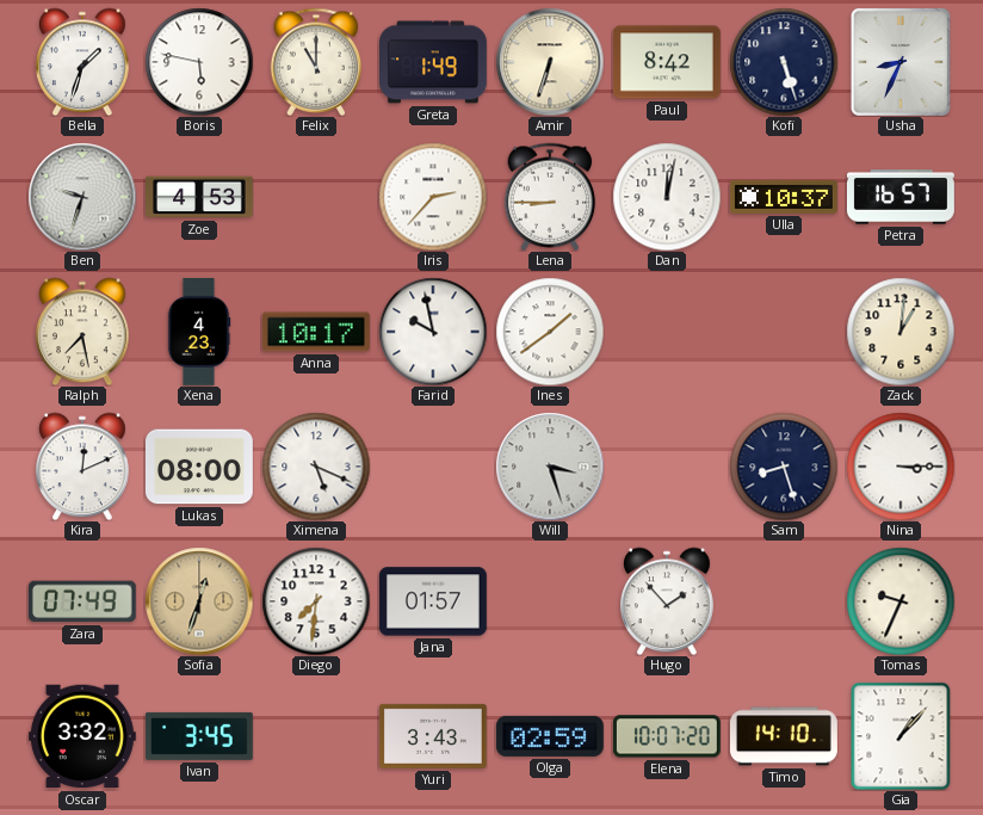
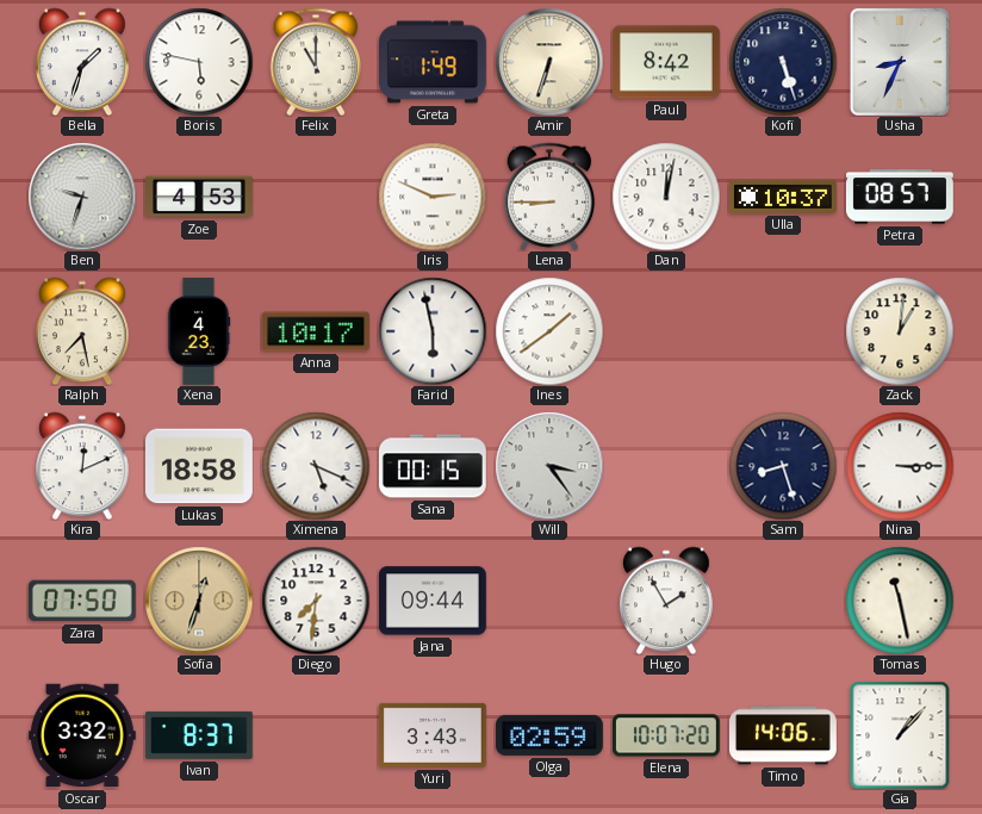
Iris: 2:37 -> 2:49 (433, 197)
Petra: 16:57 -> 08:57 (900, 197)
Farid: 9:58 -> 5:58 (433, 331)
Lukas: 08:00 -> 18:58 (199, 466)
Sana: none -> 00:15 (433, 466)
Will: 3:27 -> 3:24 (549, 466)
Zara: 07:49 -> 07:50 (82, 601)
Jana: 01:57 -> 09:44 (433, 601)
Hugo: 1:53 -> 1:55 (667, 601)
Tomas: 9:34 -> 11:28 (900, 601)
Ivan: 3:45 -> 8:37 (199, 735)
Timo: 14:10 -> 14:06 (783, 735)
